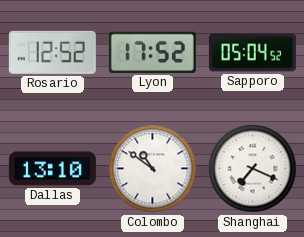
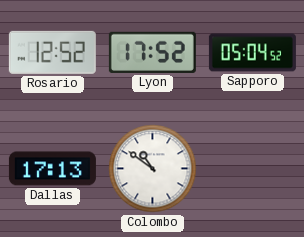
Dallas: 13:10 -> 17:13 (52, 169)
Shanghai: 7:19 -> none (253, 169)
